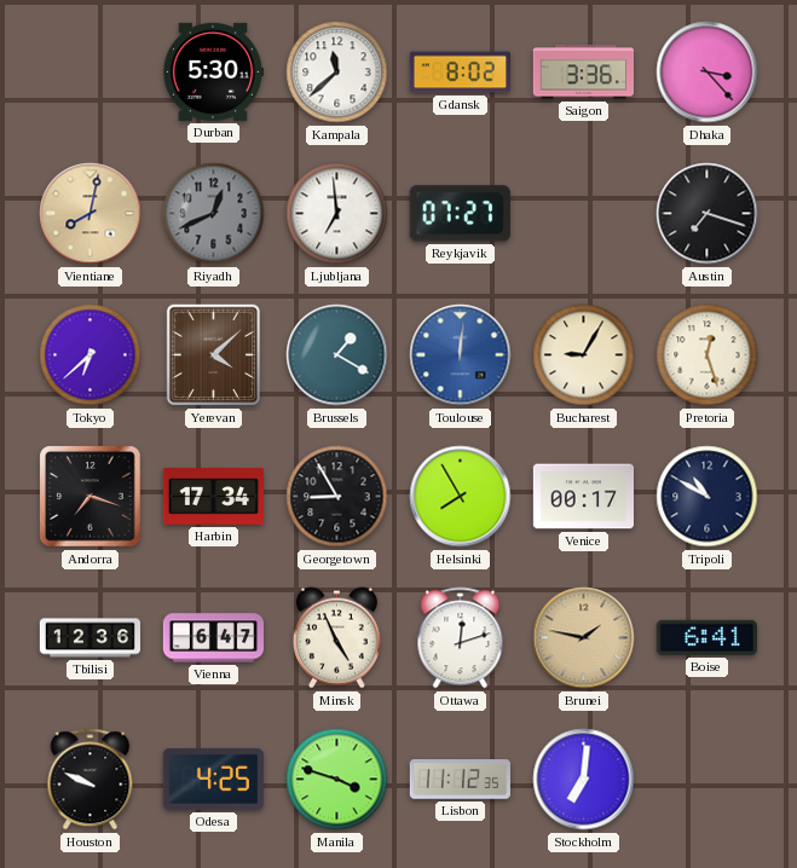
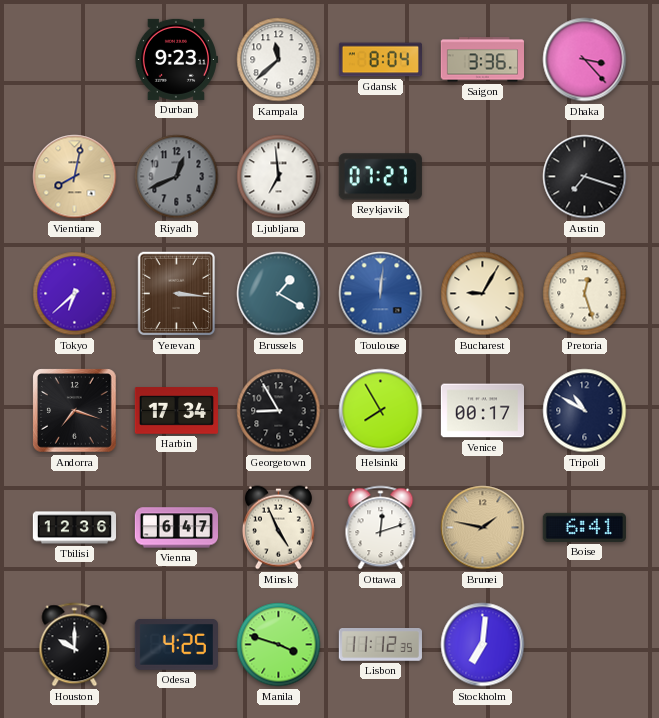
Durban: 5:30 -> 9:23 (176, 59)
Gdansk: 8:02 -> 8:04 (380, 60)
Yerevan: 4:08 -> 3:16 (177, 294)
Houston: 9:49 -> 10:00 (75, 645)
